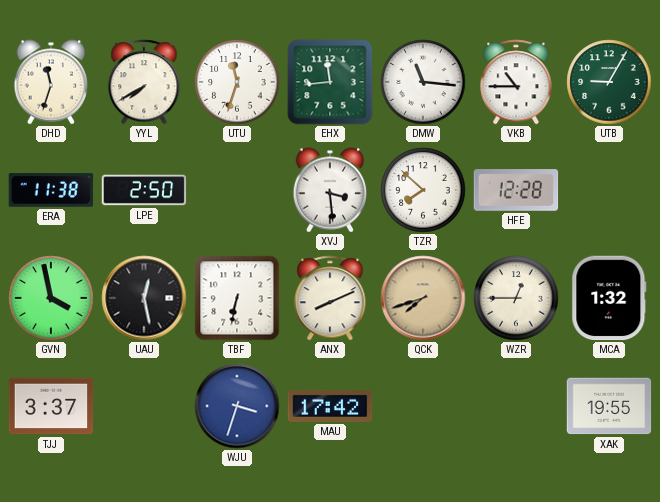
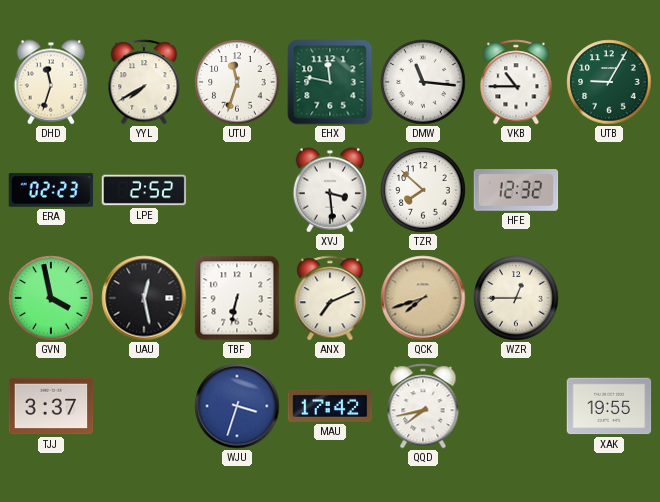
EHX: 11:44 -> 11:47 (330, 82)
ERA: 11:38 -> 02:23 (51, 190)
LPE: 2:50 -> 2:52 (144, 190)
HFE: 12:28 -> 12:32 (516, 190)
ANX: 8:11 -> 7:11 (330, 298)
MCA: 1:32 -> none (609, 298)
QQD: none -> 7:43 (423, 406)
